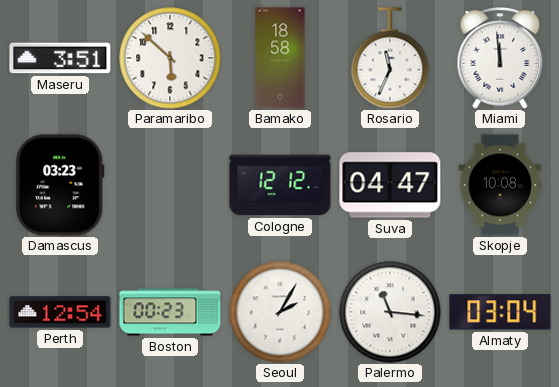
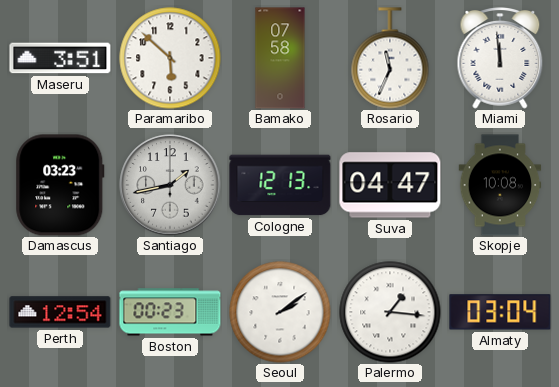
Bamako: 18:58 -> 07:58 (280, 58)
Santiago: none -> 1:43 (170, 185)
Cologne: 12:12 -> 12:13 (280, 185)
Seoul: 2:05 -> 2:09 (280, 312)
Palermo: 11:16 -> 1:16 (390, 312)
